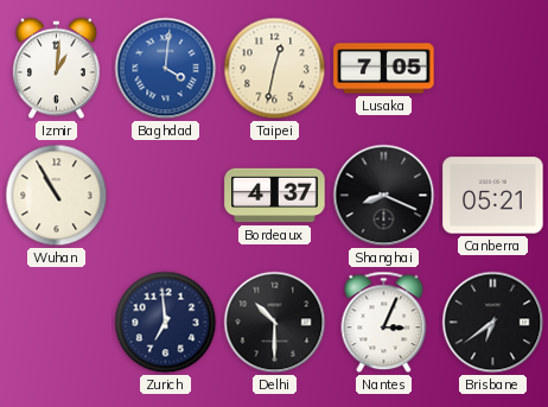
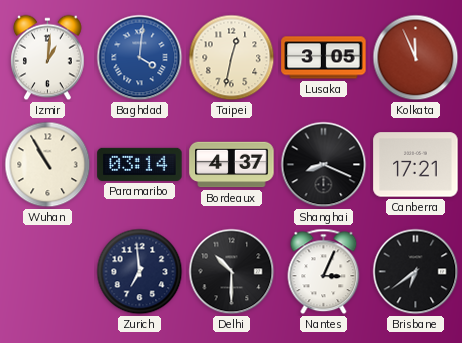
Lusaka: 7:05 -> 3:05 (324, 58)
Kolkata: none -> 11:56 (416, 58)
Paramaribo: none -> 03:14 (140, 164)
Canberra: 05:21 -> 17:21 (416, 165)
